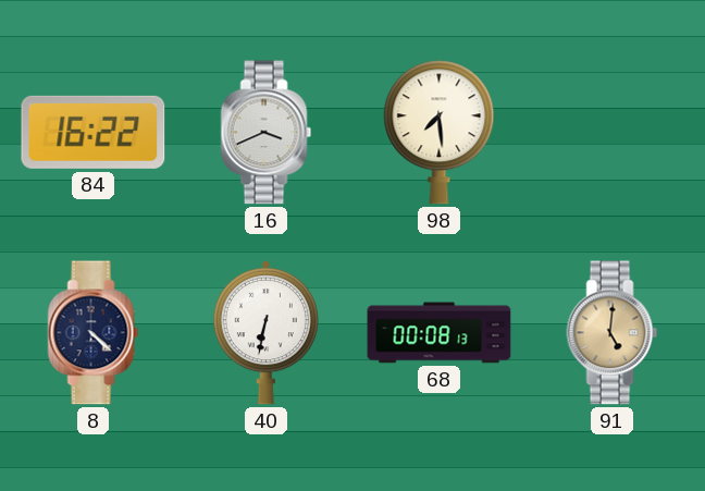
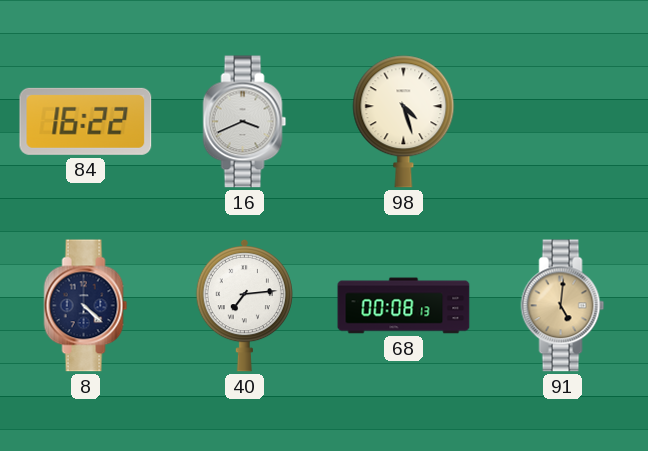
98: 7:29 -> 4:27 (404, 122)
40: 6:32 -> 7:14 (244, 305)
